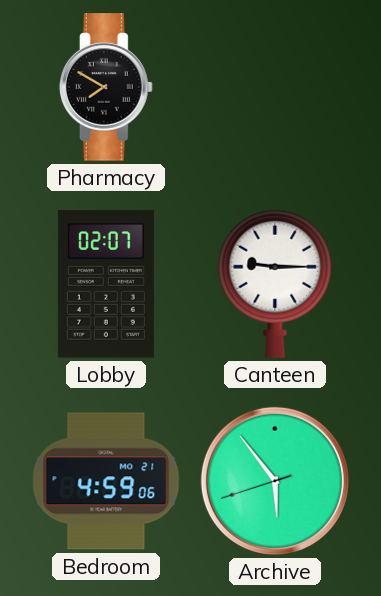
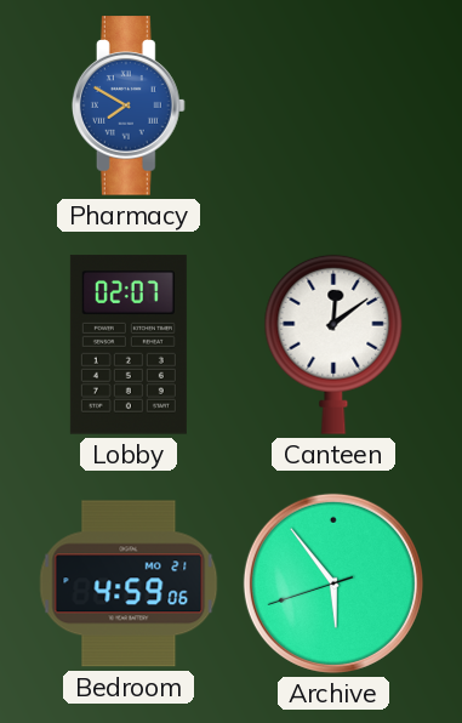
Pharmacy dial: black -> blue (129, 106)
Canteen: 9:15 -> 12:09 (333, 345)
